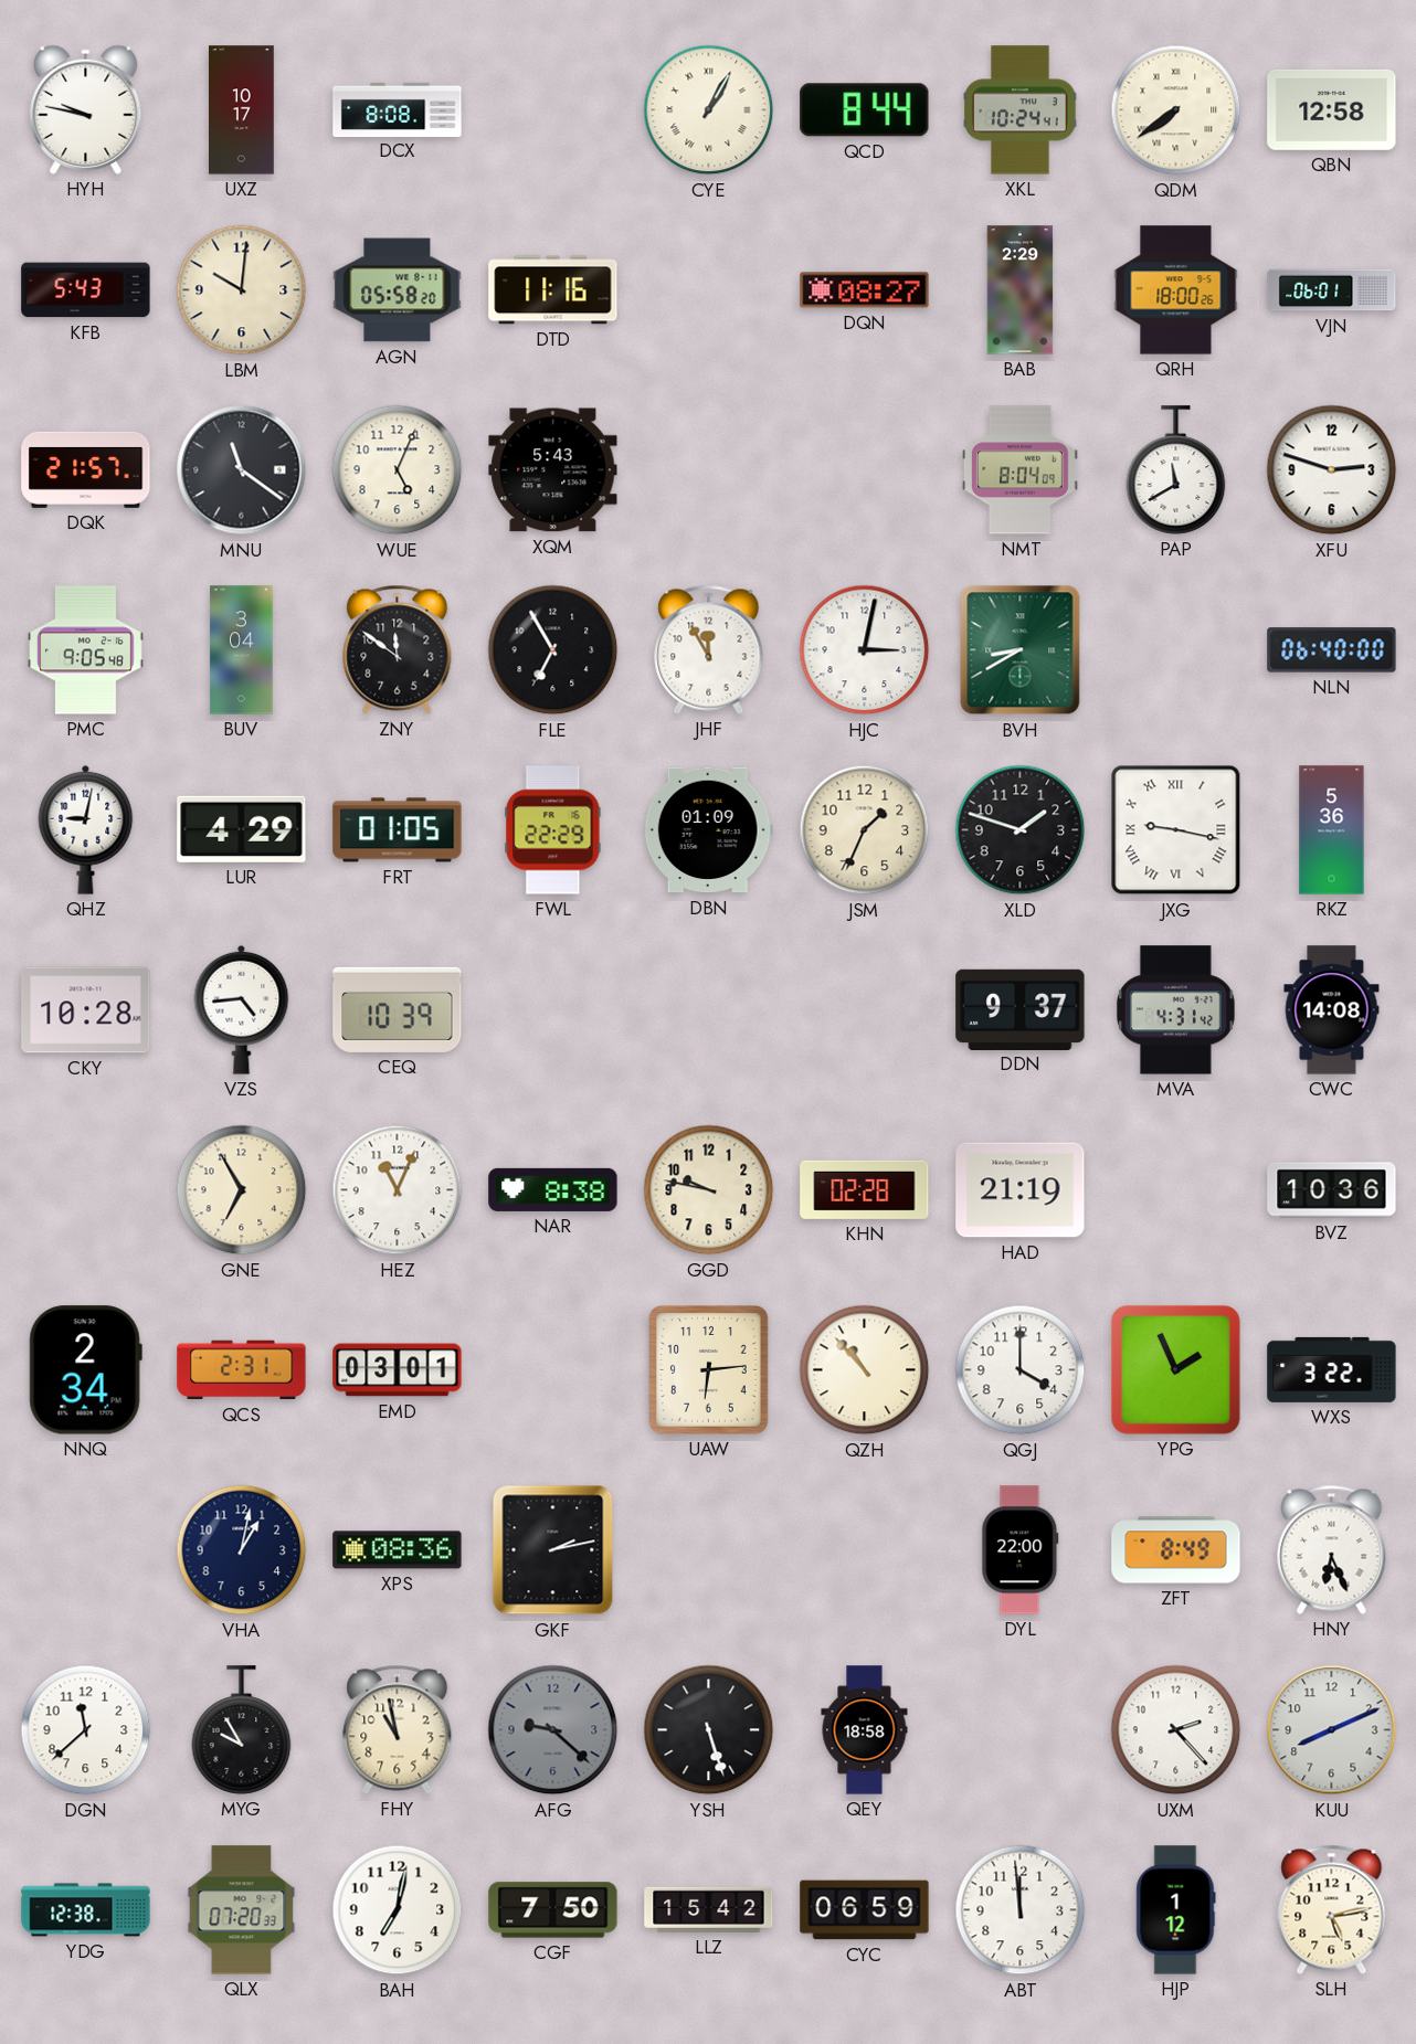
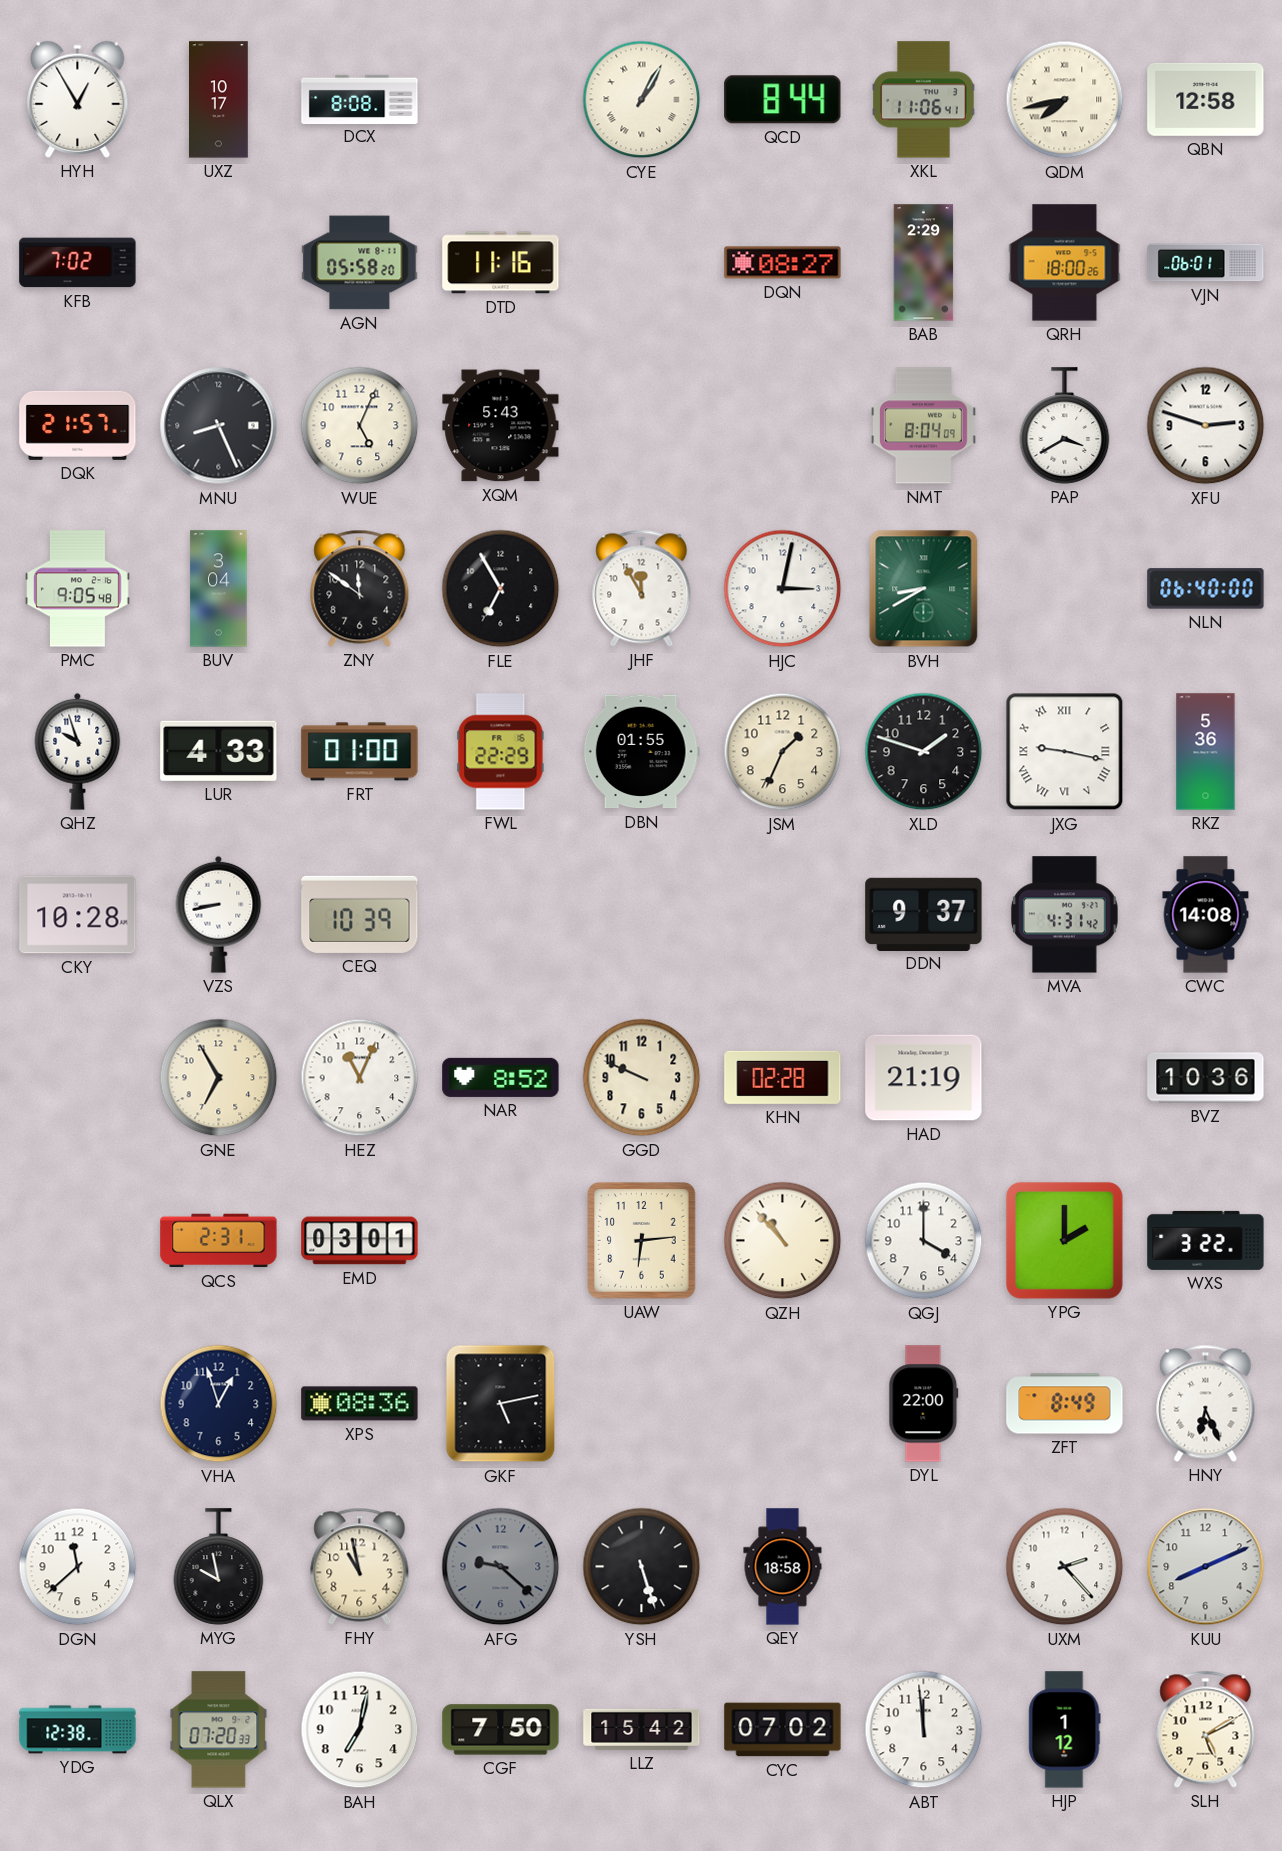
HYH: 9:47 -> 12:55 (78, 99)
XKL: 10:24 -> 11:06 (924, 100)
QDM: 7:39 -> 7:43 (1065, 100)
KFB: 5:43 -> 7:02 (78, 263)
LBM: 10:01 -> none (242, 290)
MNU: 11:21 -> 8:26 (219, 426)
PAP: 11:40 -> 3:40 (1065, 426)
QHZ: 9:02 -> 9:57 (78, 751)
LUR: 4:29 -> 4:33 (219, 751)
FRT: 01:05 -> 01:00 (360, 752)
DBN: 01:09 -> 01:55 (641, 752)
VZS: 4:44 -> 8:43 (219, 914)
NAR: 8:38 -> 8:52 (501, 1077)
GGD: 9:47 -> 9:49 (642, 1078)
NNQ: 2:34 -> none (85, 1370)
YPG: 1:56 -> 2:00 (1064, 1240)
VHA: 1:02 -> 12:57 (219, 1404)
GKF: 2:13 -> 5:13 (501, 1404)
MYG: 9:55 -> 9:58 (219, 1567)
CYC: 06:59 -> 07:02 (783, 1730)
SLH: 5:13 -> 5:10 (1206, 1729)
